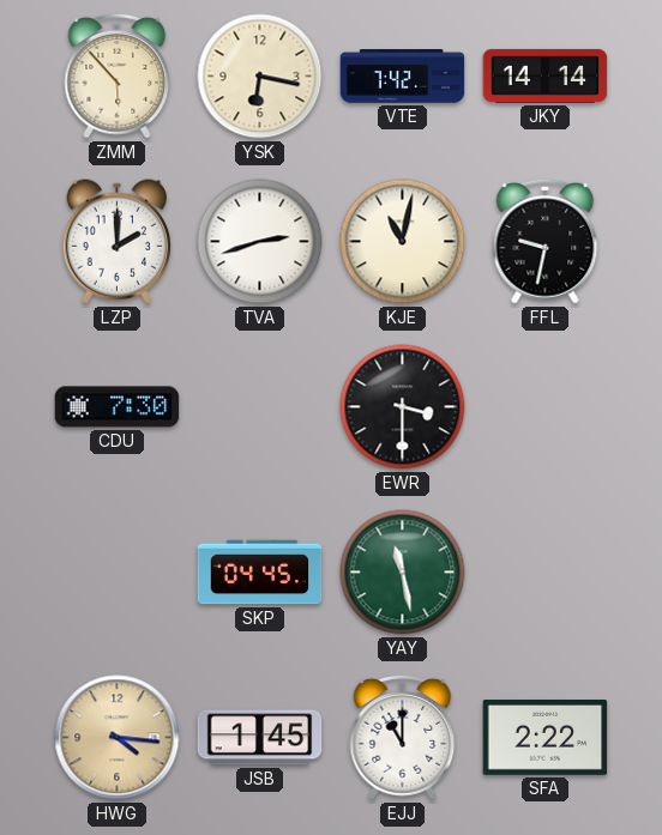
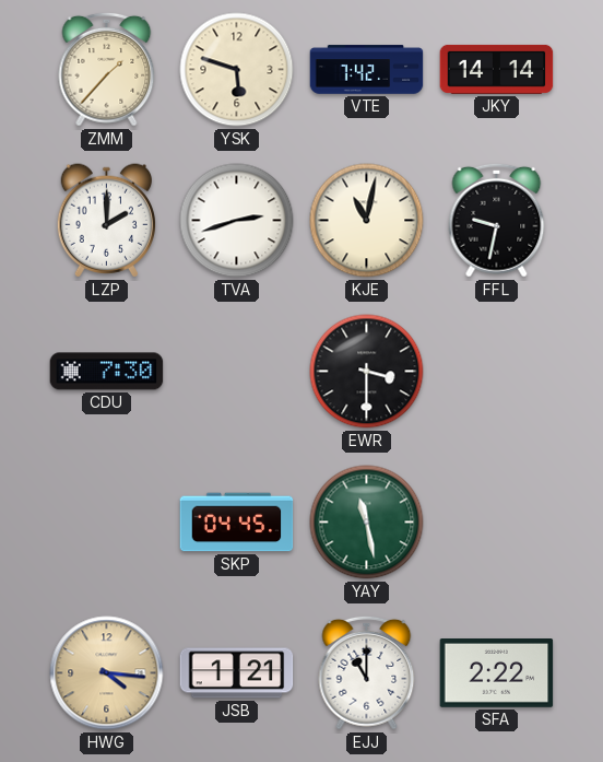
ZMM: 5:53 -> 1:37 (107, 69)
YSK: 6:17 -> 5:48 (237, 70)
JSB: 1:45 -> 1:21 (237, 673)
